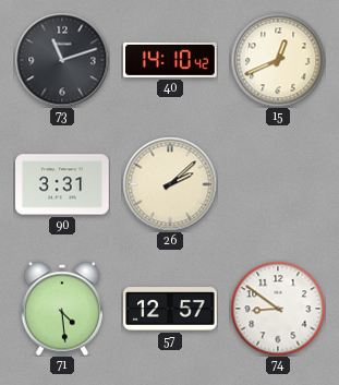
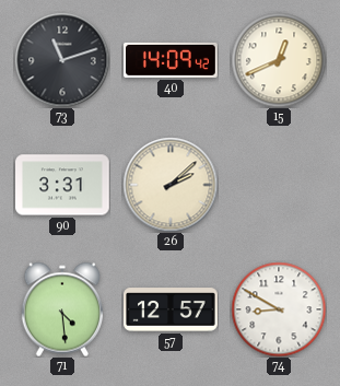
40: 14:10 -> 14:09 (172, 60)
74: 8:51 -> 8:50 (279, 309)
